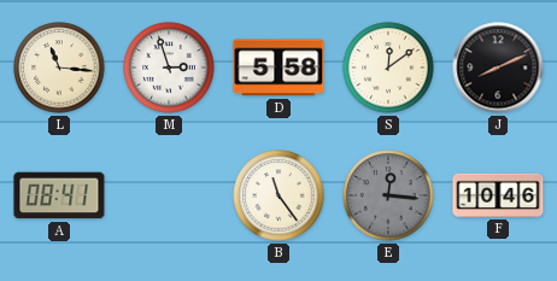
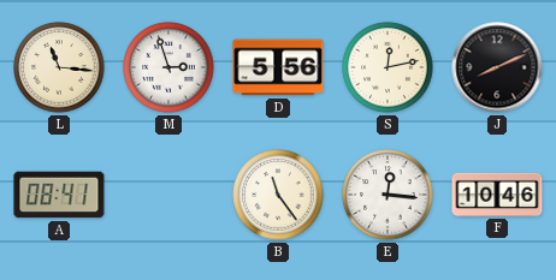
D: 5:58 -> 5:56 (278, 67)
S: 12:09 -> 12:13 (388, 67)
E dial: grey -> white (388, 195)
